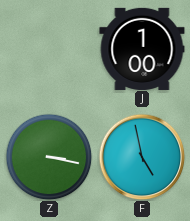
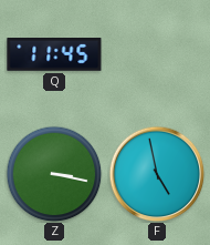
Q: none -> 11:45 (54, 54)
J: 1:00 -> none (142, 48)
